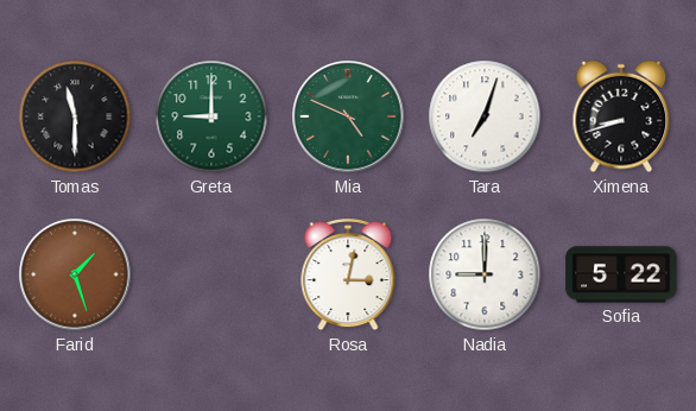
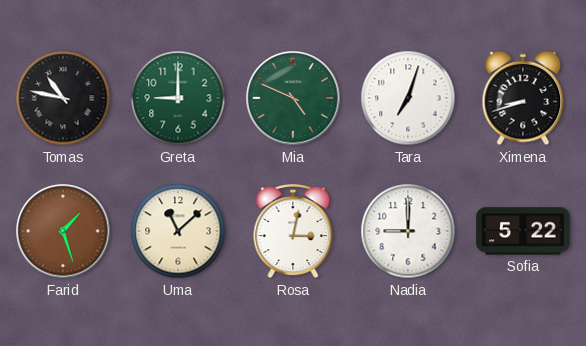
Tomas: 11:30 -> 10:47 (63, 98)
Uma: none -> 11:08 (178, 231)
